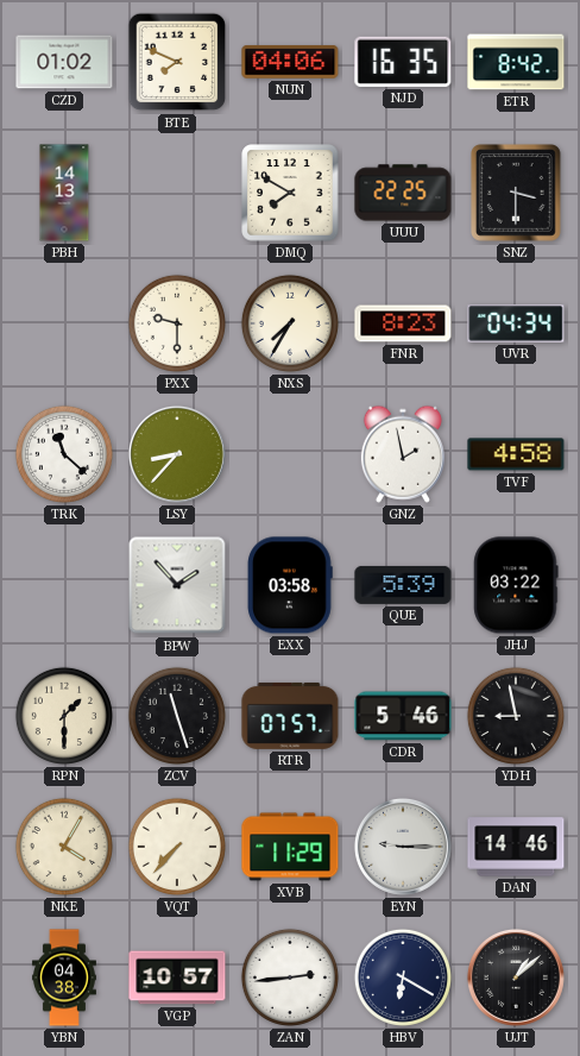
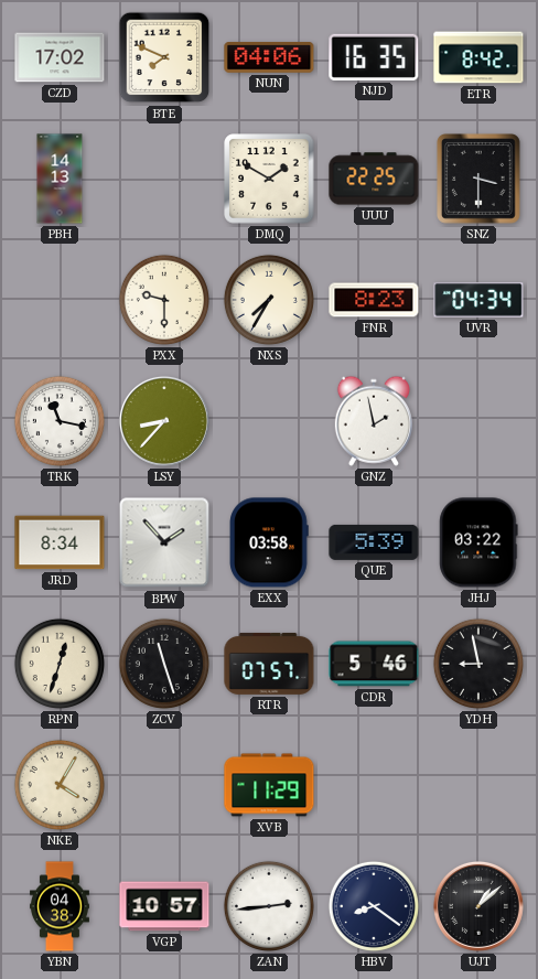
CZD: 01:02 -> 17:02 (60, 57)
DMQ: 7:50 -> 1:50 (269, 179)
TRK: 11:22 -> 11:17 (60, 421)
TVF: 4:58 -> none (516, 454)
JRD: none -> 8:34 (60, 542)
RPN: 1:30 -> 12:33 (60, 664)
VQT: 7:37 -> none (177, 847)
EYN: 9:15 -> none (403, 847)
DAN: 14:46 -> none (516, 847)
HBV: 6:20 -> 8:21 (374, 906)
